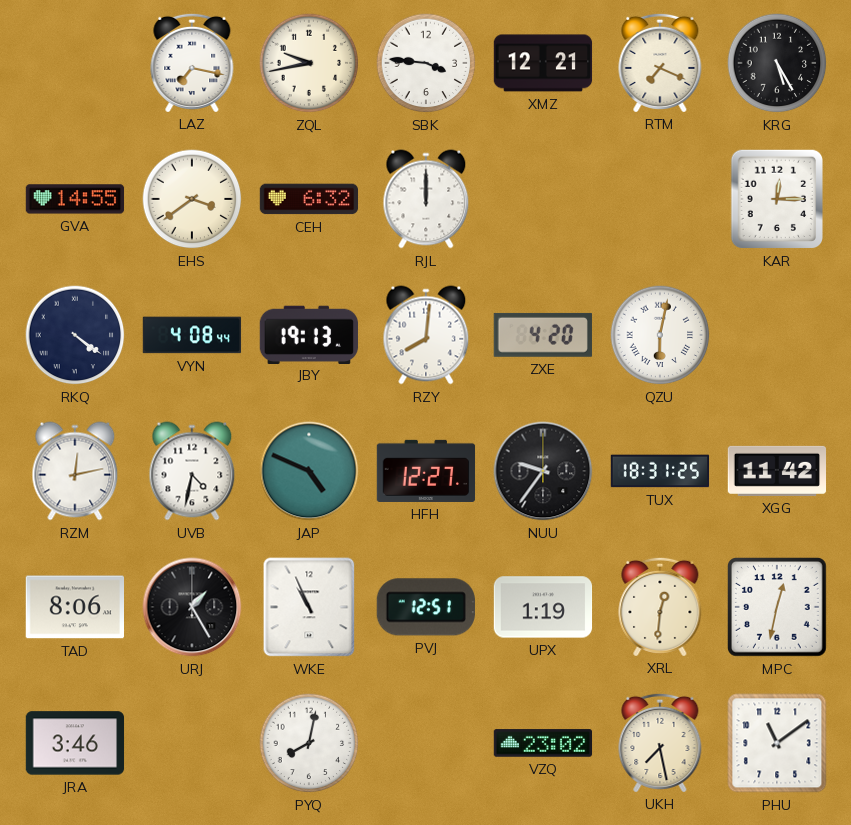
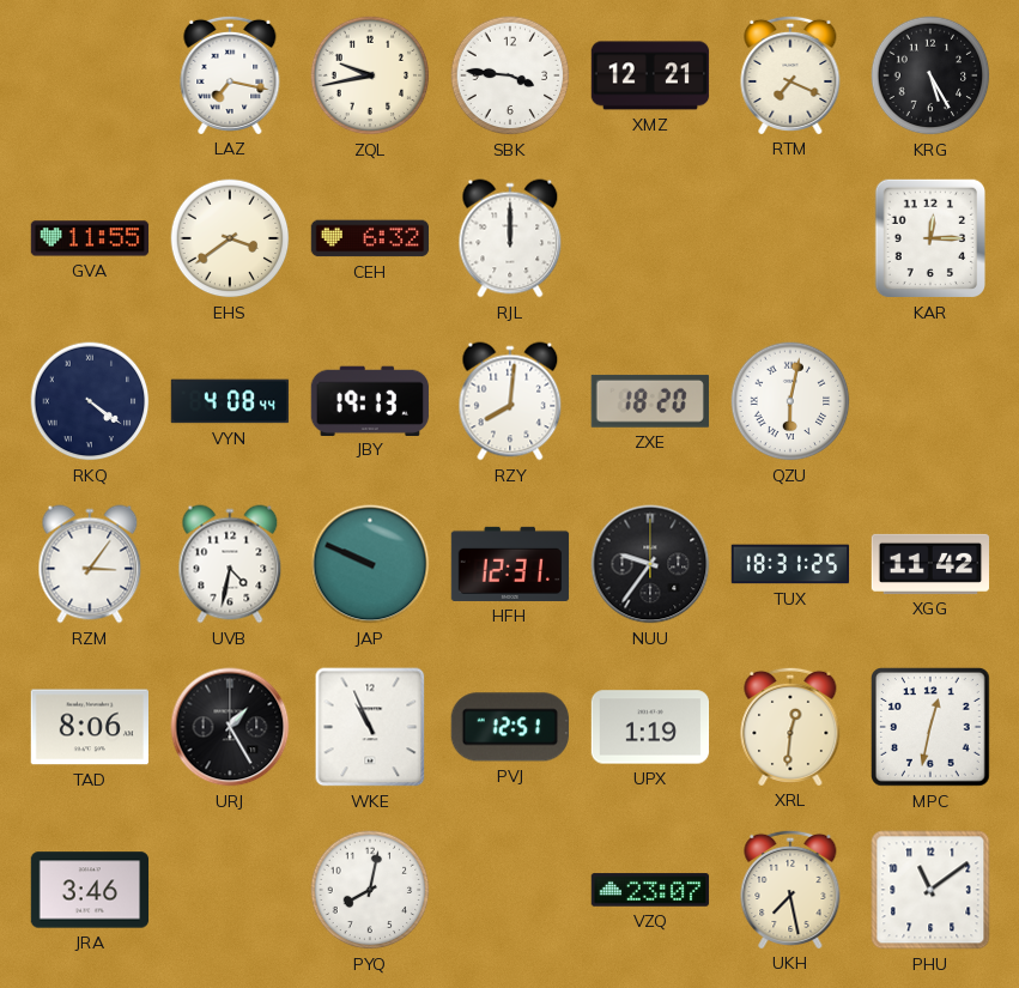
GVA: 14:55 -> 11:55 (90, 238)
ZXE: 4:20 -> 18:20 (650, 401)
RZM: 12:13 -> 3:06 (90, 564)
JAP: 4:49 -> 9:49 (370, 564)
HFH: 12:27 -> 12:31 (510, 564)
VZQ: 23:02 -> 23:07 (650, 890)
